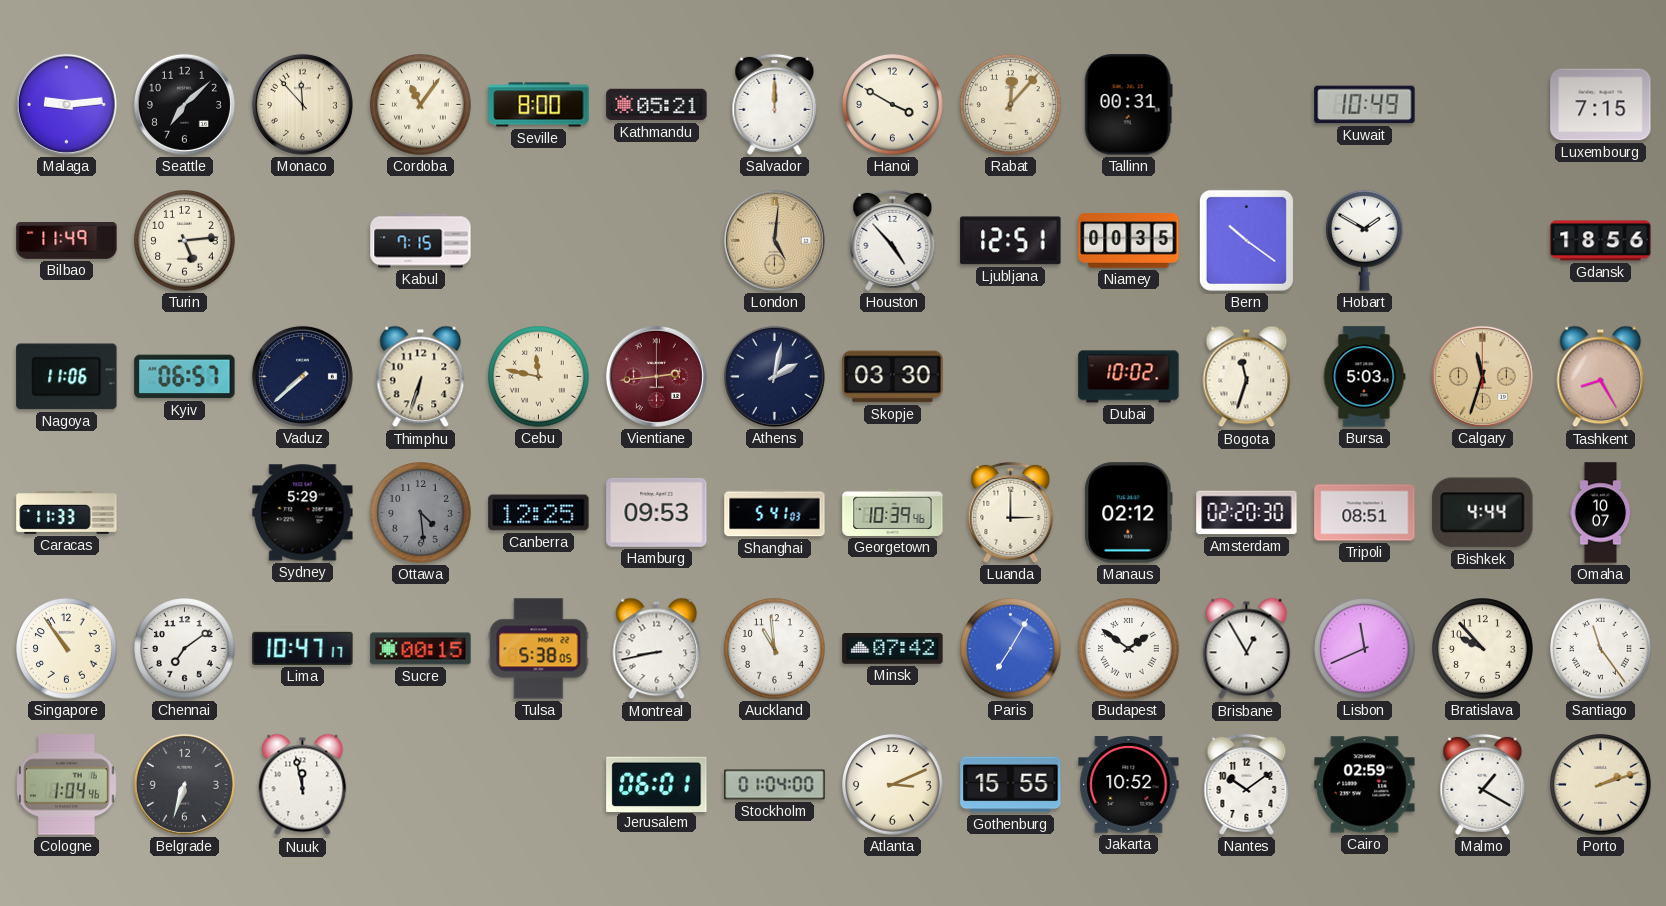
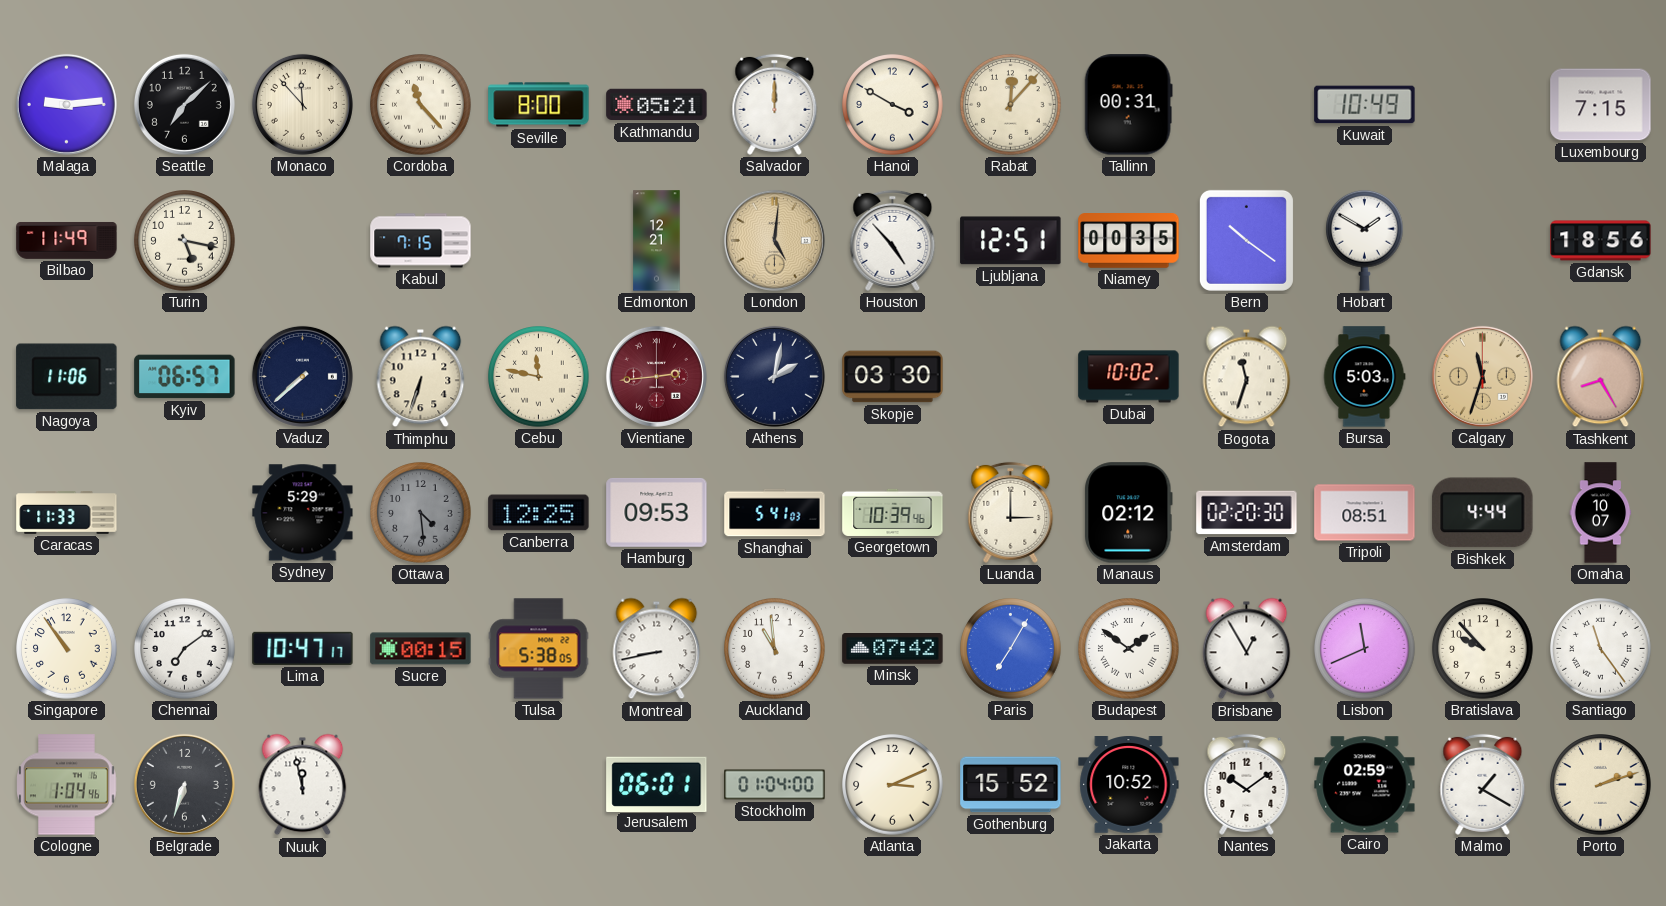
Cordoba: 11:06 -> 11:23 (421, 105)
Turin: 5:14 -> 5:17 (185, 241)
Edmonton: none -> 12:21 (657, 241)
Gothenburg: 15:55 -> 15:52 (1011, 785)
